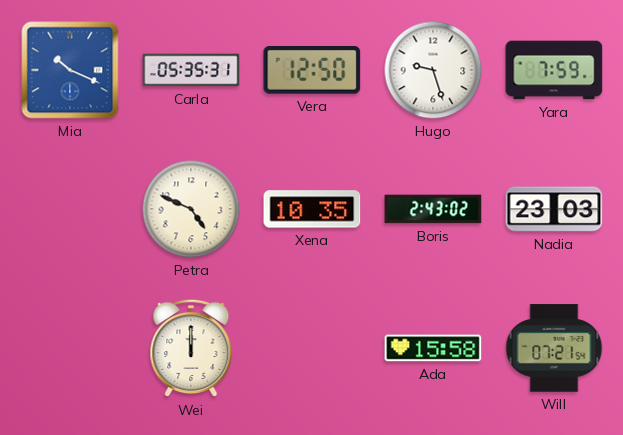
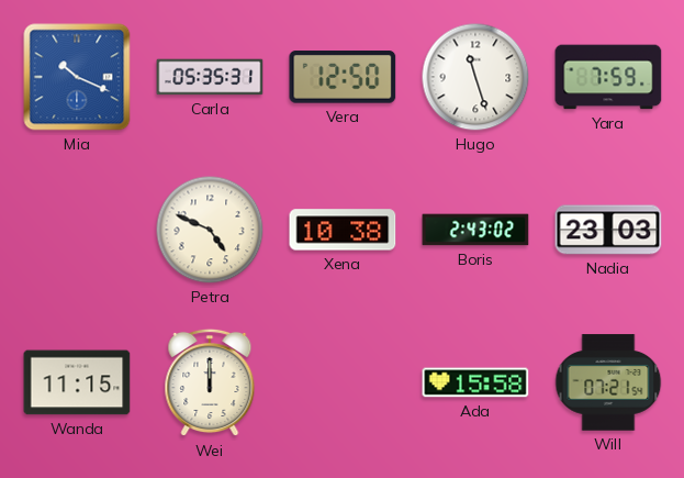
Hugo: 9:27 -> 11:27 (475, 77)
Xena: 10:35 -> 10:38 (343, 230)
Wanda: none -> 11:15 (77, 382)
